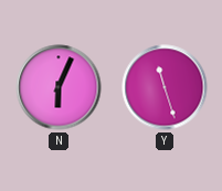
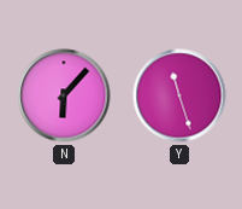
N: 6:04 -> 6:07 (64, 95)
